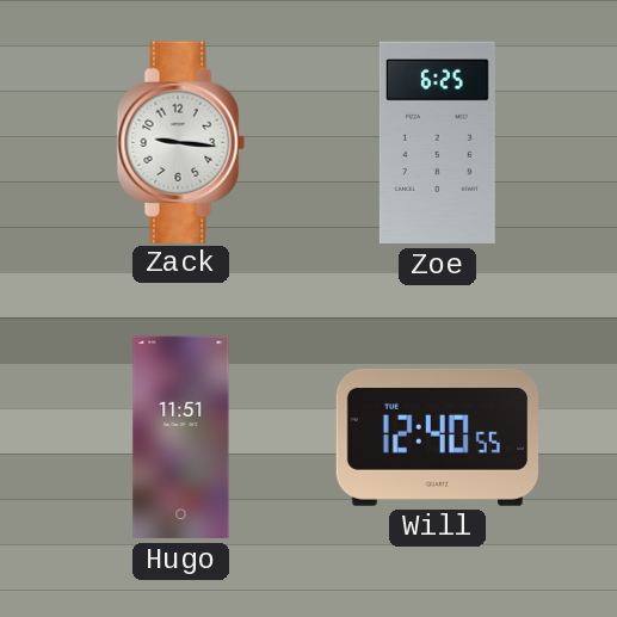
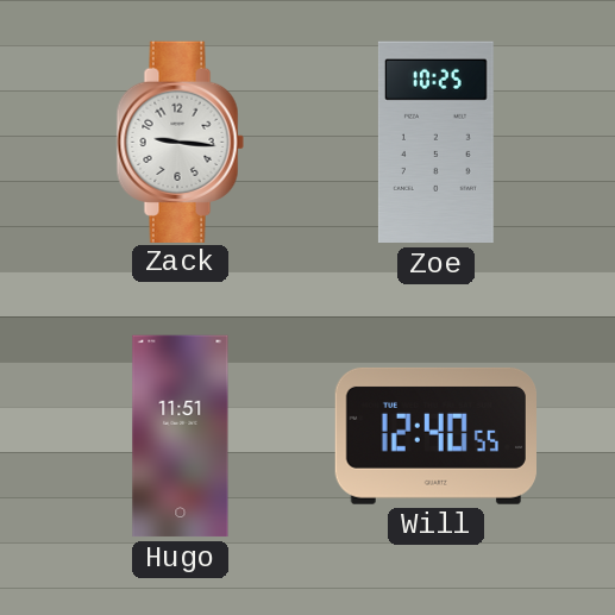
Zoe: 6:25 -> 10:25 (435, 143)
